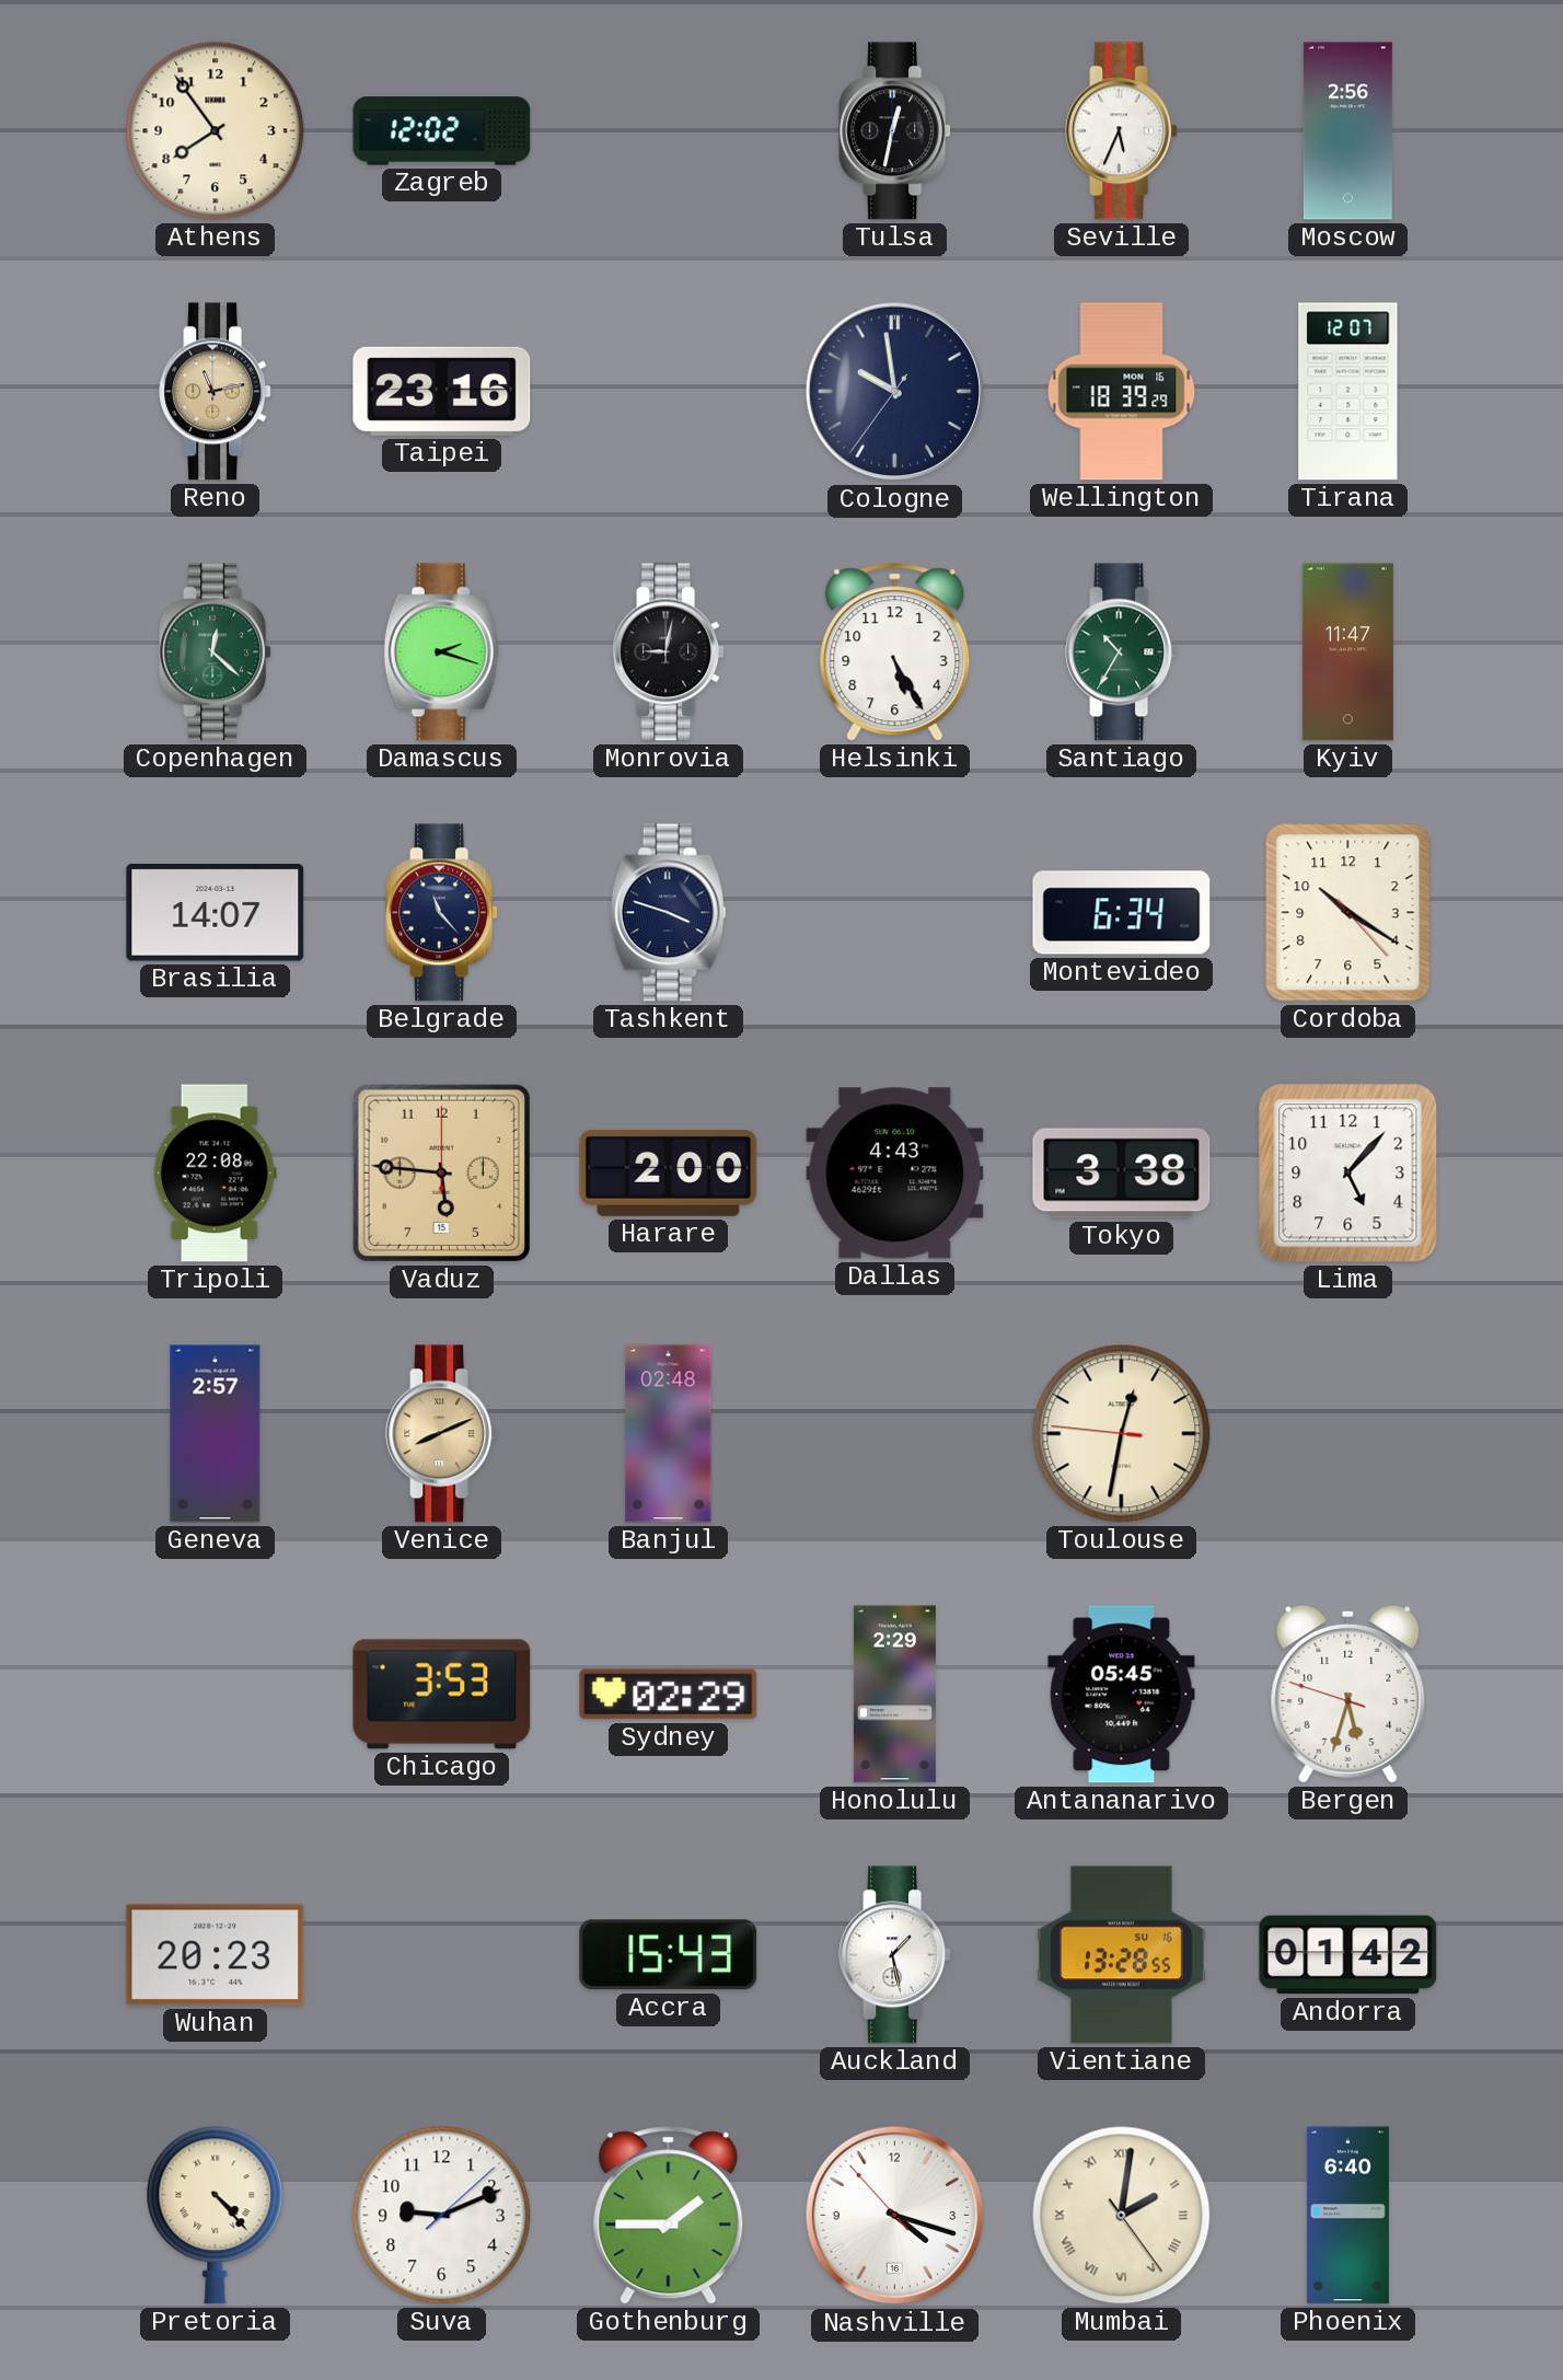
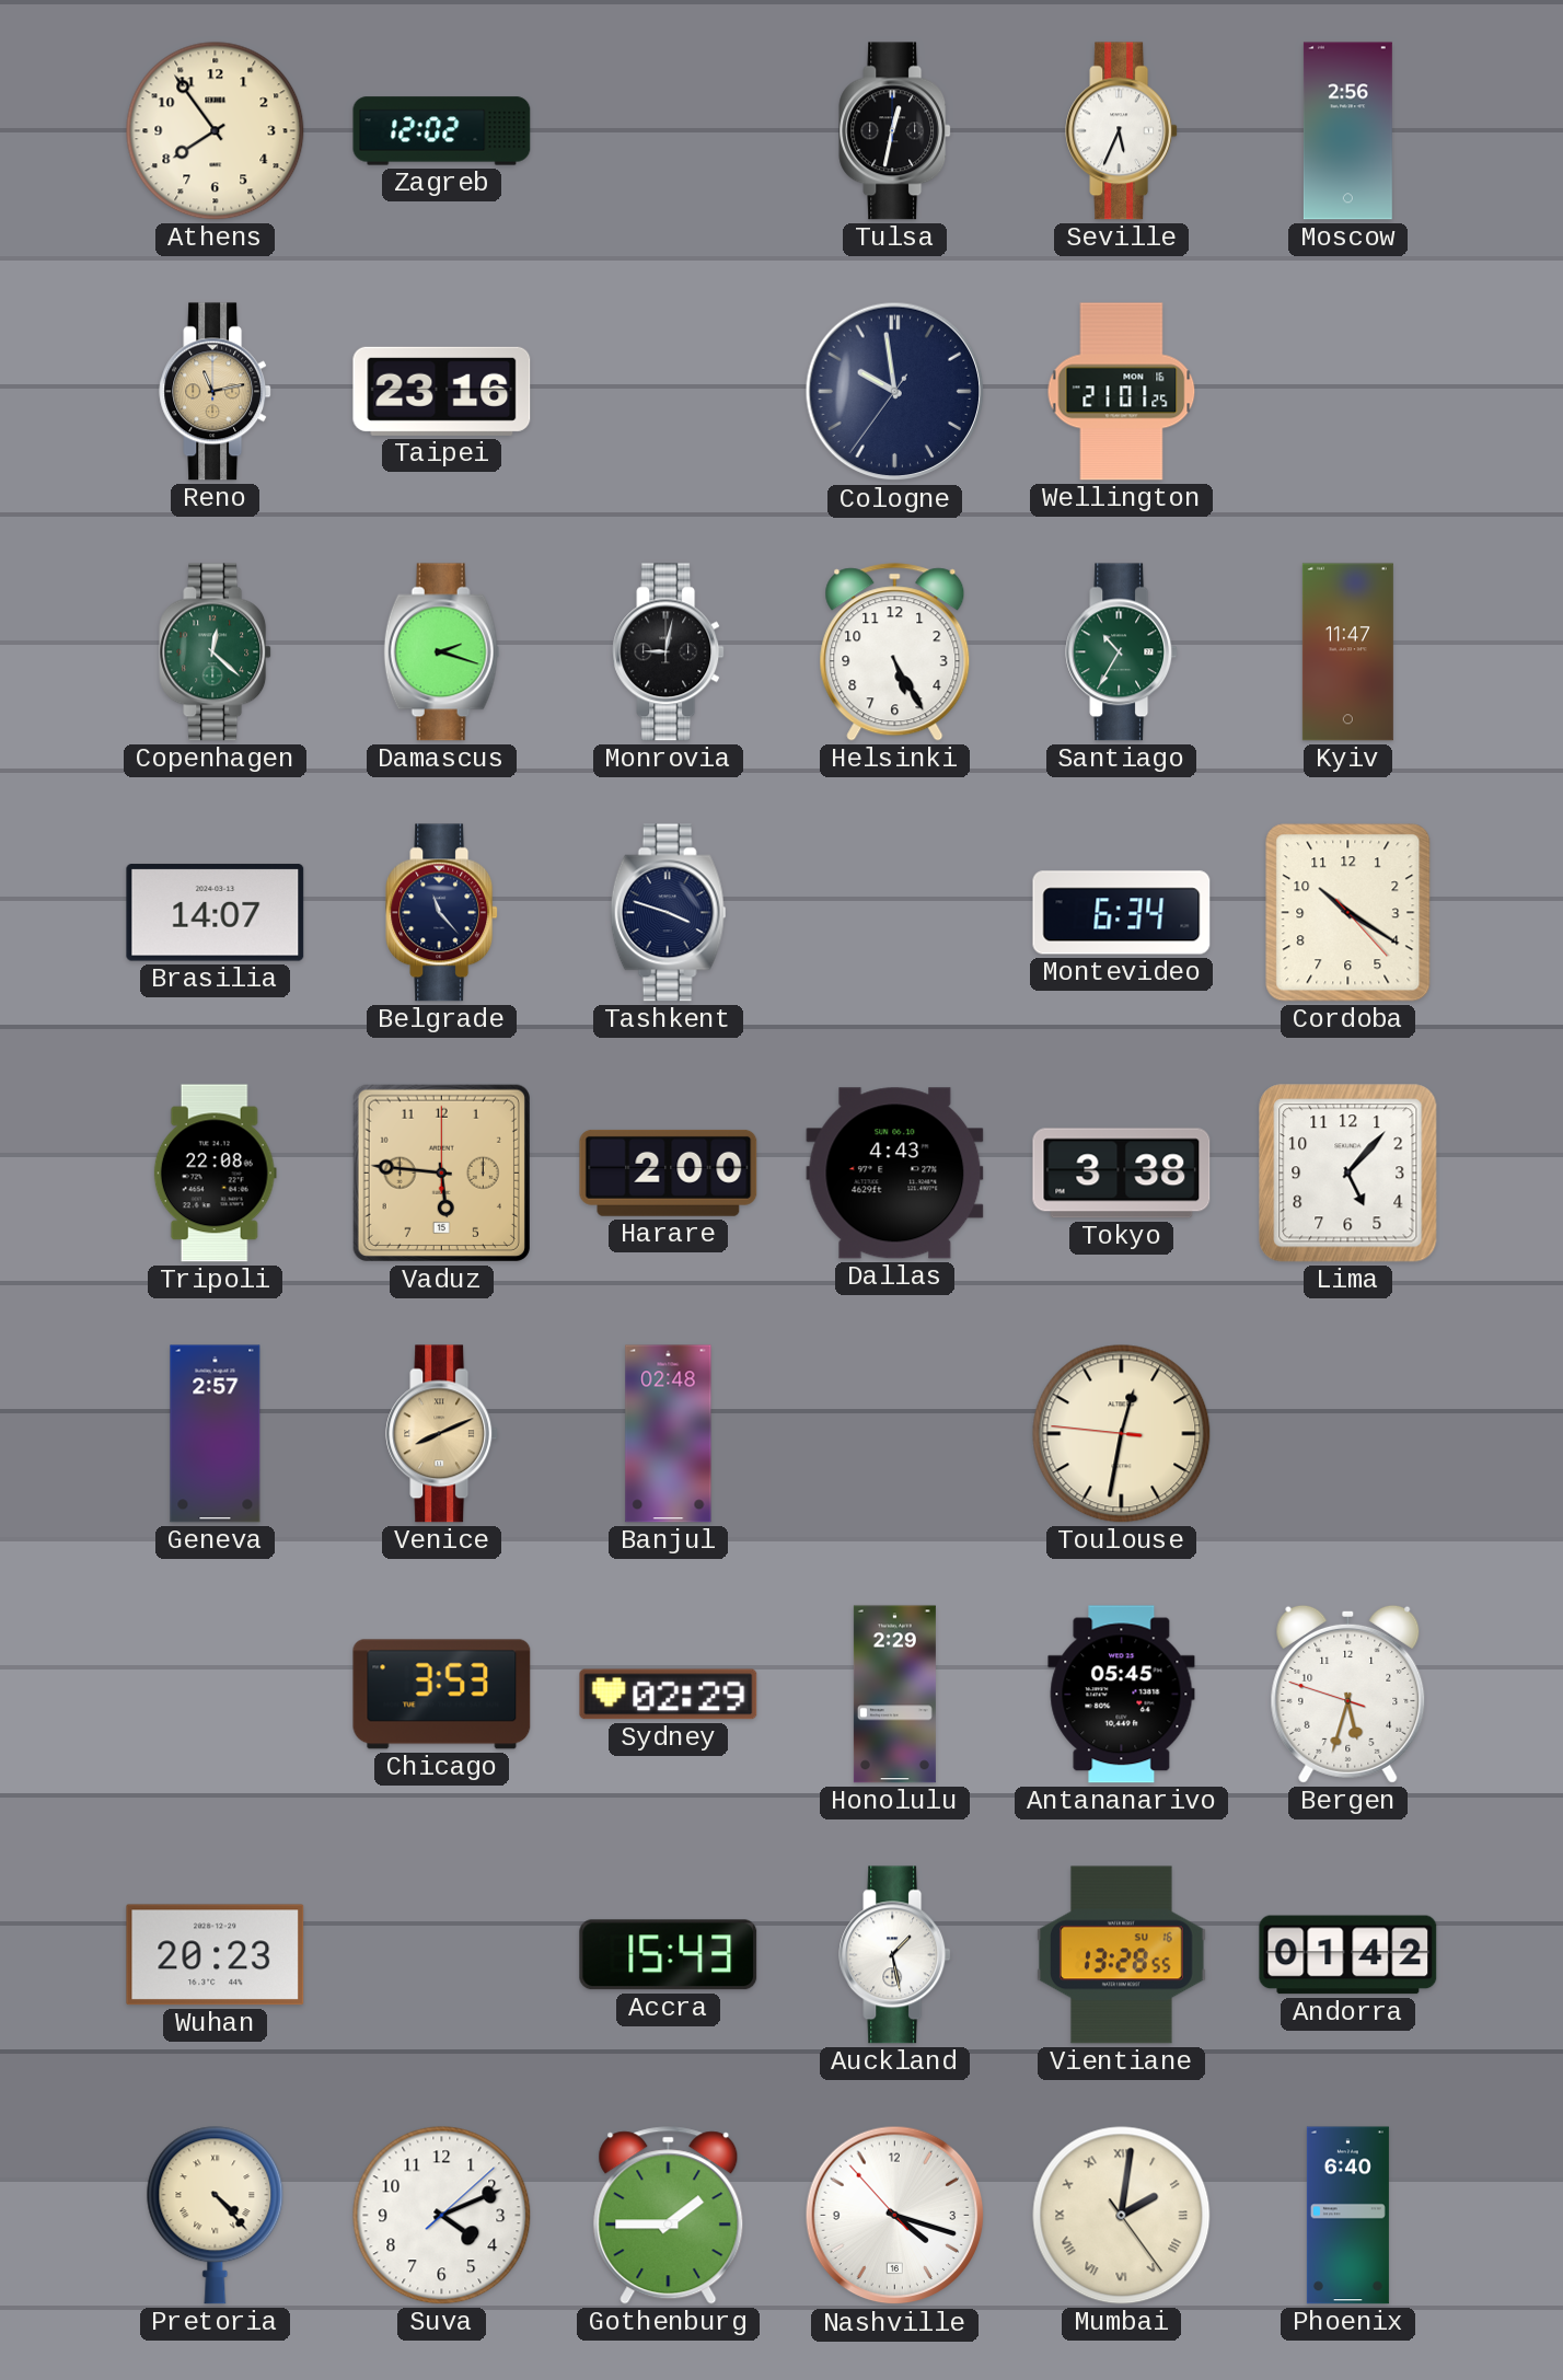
Wellington: 18:39 -> 21:01 (1122, 392)
Tirana: 12:07 -> none (1348, 392)
Suva: 9:11 -> 4:11 (442, 2216)
